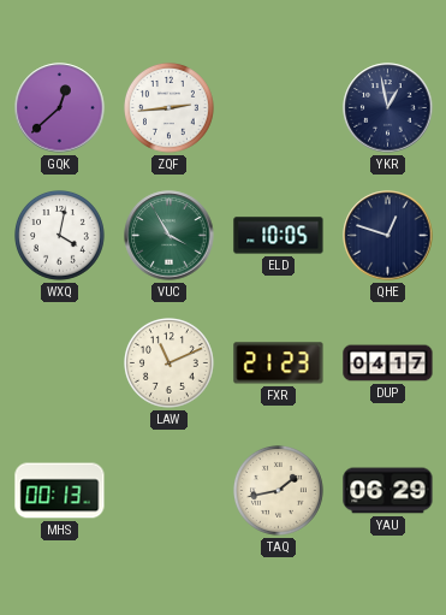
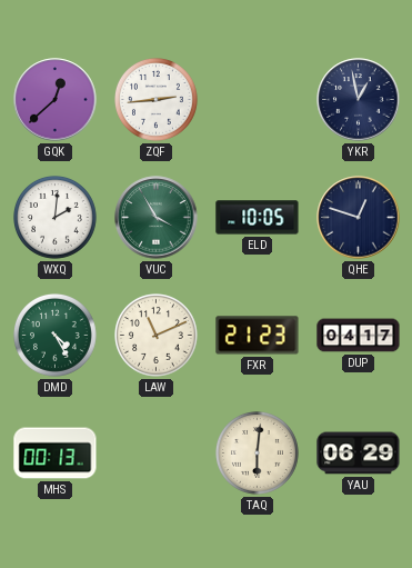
WXQ: 4:02 -> 2:01 (56, 218)
DMD: none -> 4:25 (56, 336)
TAQ: 1:43 -> 6:01 (258, 454)
